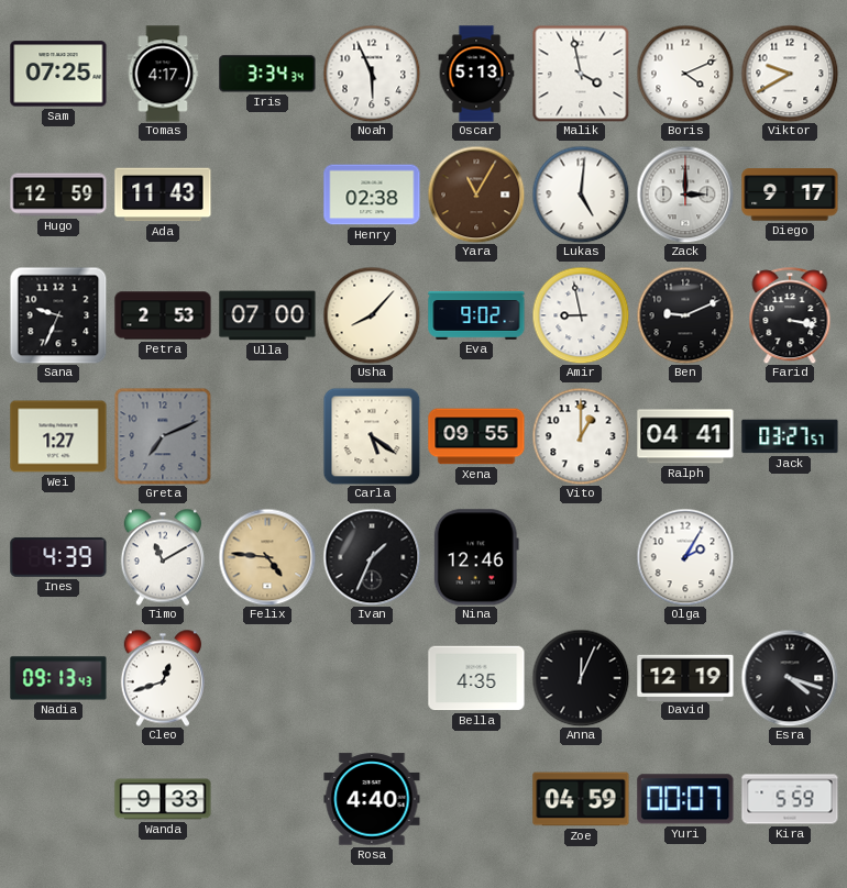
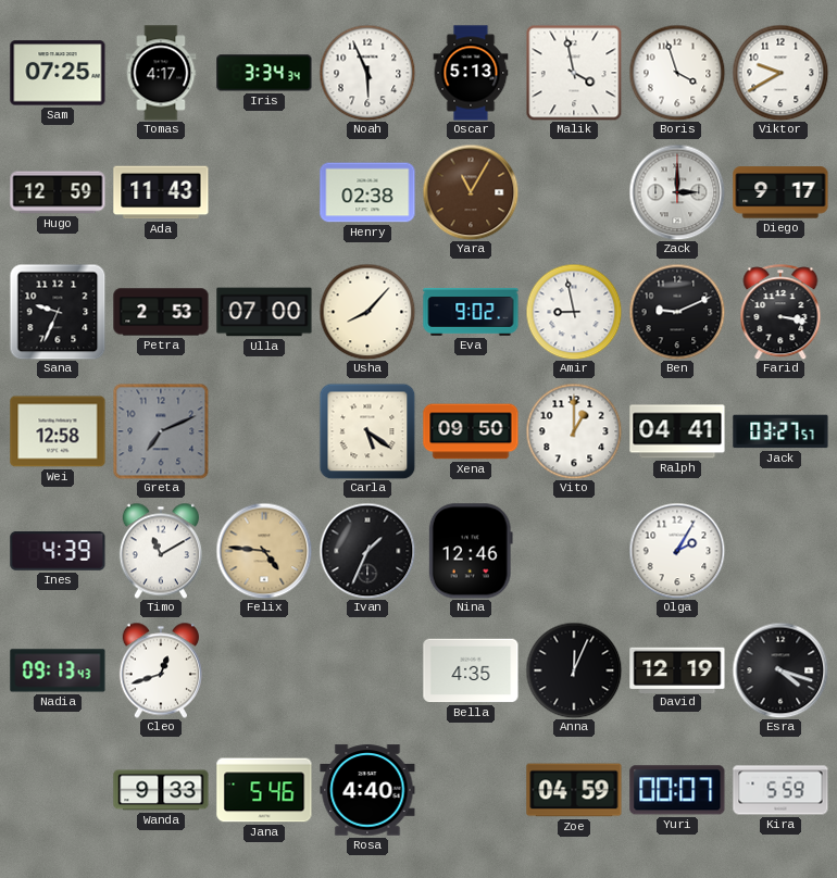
Boris: 4:11 -> 3:57 (677, 73)
Lukas: 5:01 -> none (581, 195)
Wei: 1:27 -> 12:58 (58, 431)
Xena: 09:55 -> 09:50 (471, 431)
Jana: none -> 5:46 (264, 790)
